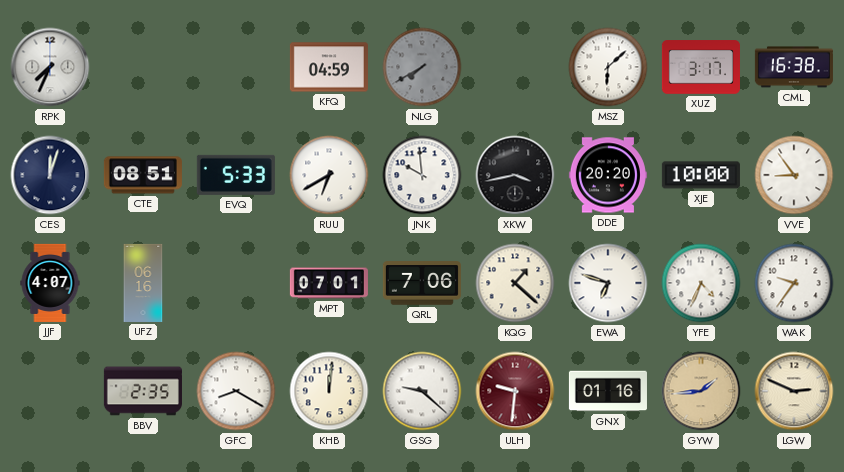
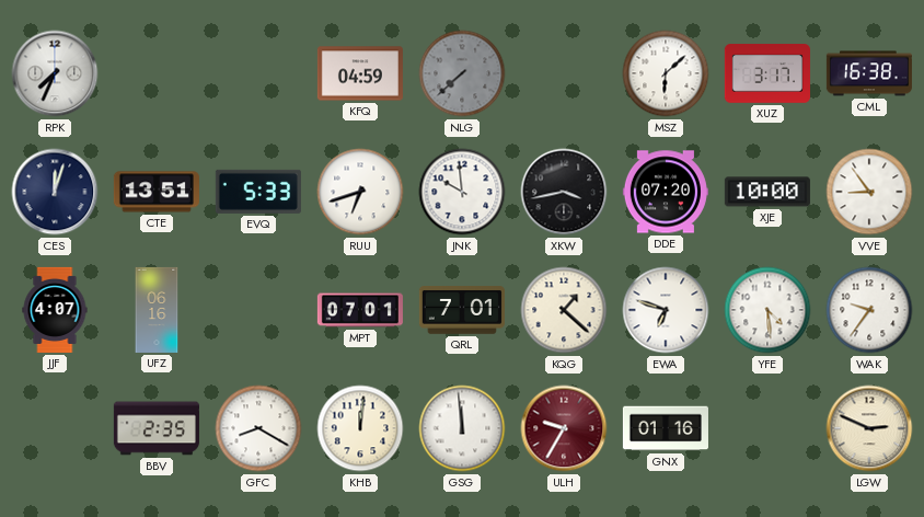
NLG: 7:40 -> 7:38 (462, 73)
CTE: 08:51 -> 13:51 (157, 192)
RUU: 6:40 -> 6:42 (360, 192)
DDE: 20:20 -> 07:20 (666, 192)
QRL: 7:06 -> 7:01 (462, 310)
YFE: 4:34 -> 4:29 (767, 310)
GSG: 9:22 -> 11:59 (462, 428)
ULH: 9:31 -> 9:35 (564, 428)
GYW: 1:44 -> none (701, 391)
